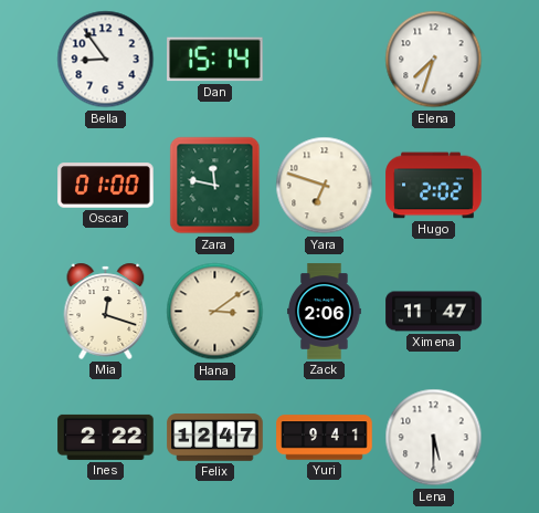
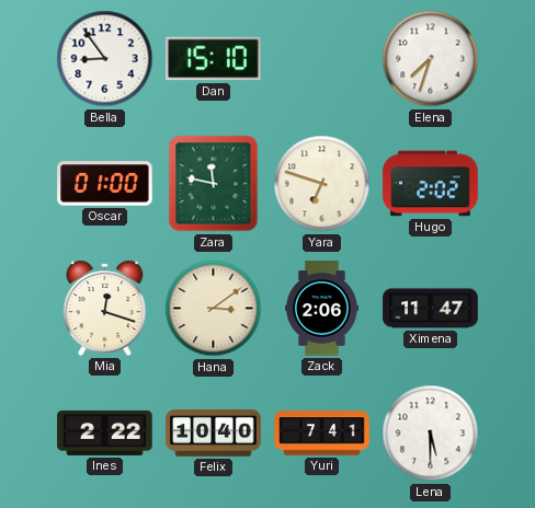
Dan: 15:14 -> 15:10 (214, 59)
Felix: 12:47 -> 10:40 (214, 434)
Yuri: 9:41 -> 7:41 (322, 434)
